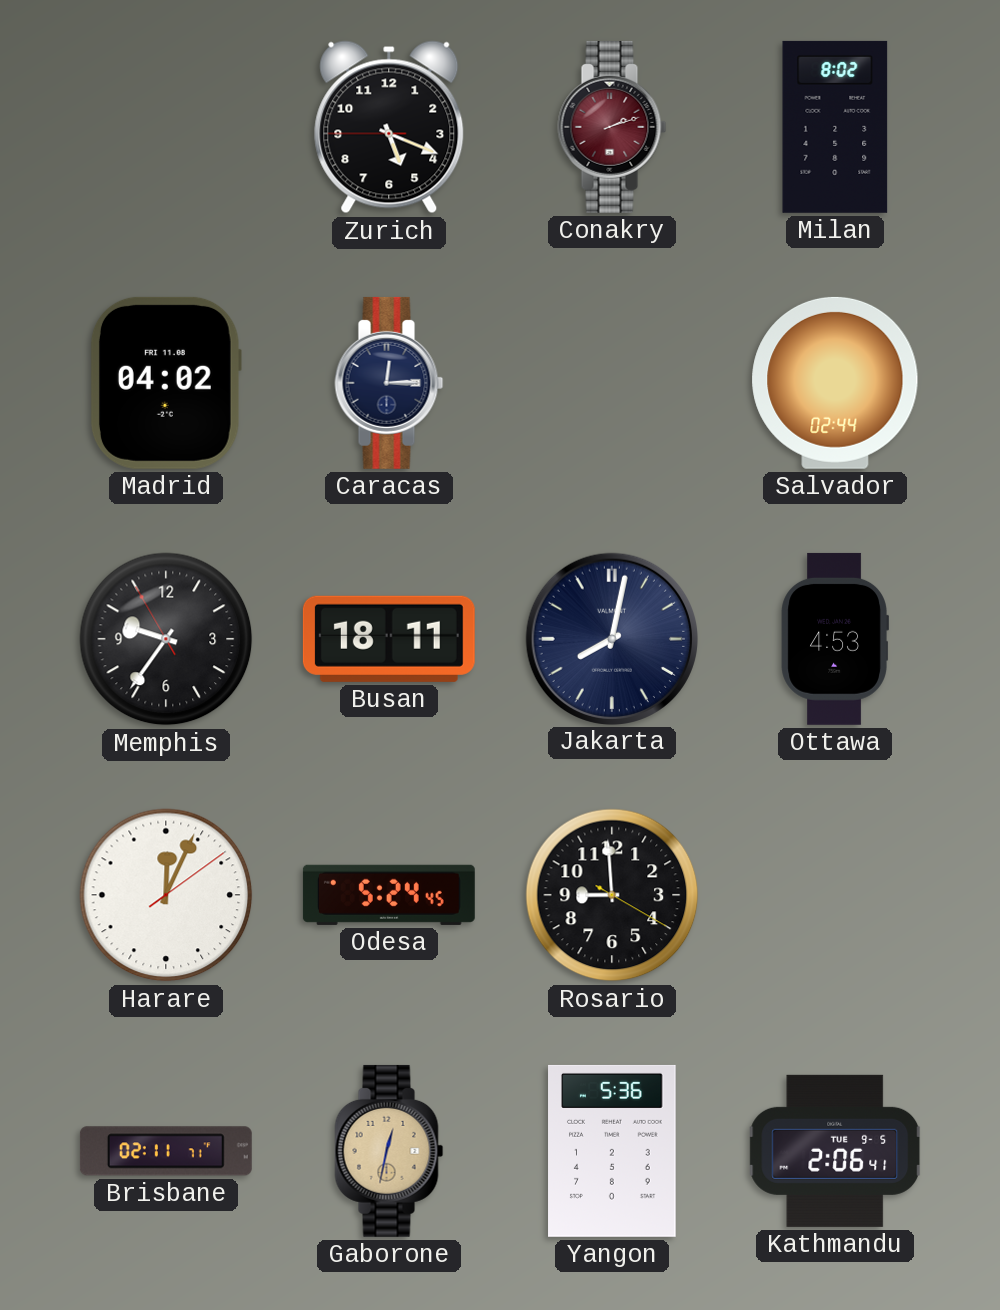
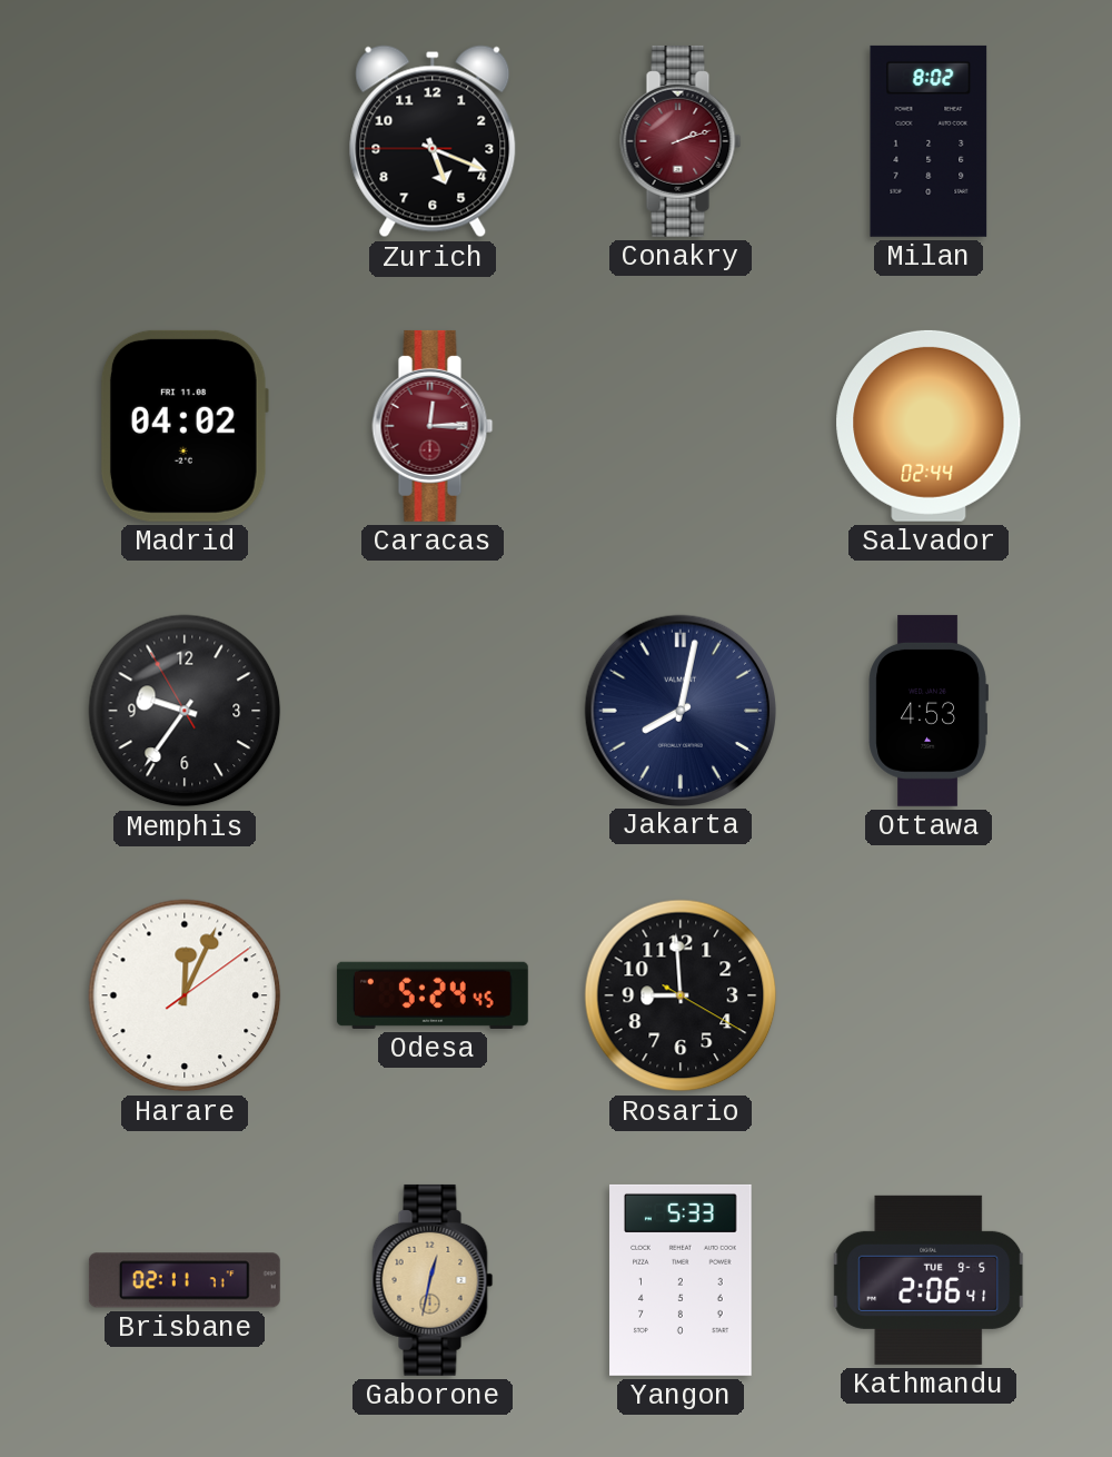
Caracas dial: navy -> burgundy (433, 426)
Busan: 18:11 -> none (389, 639)
Yangon: 5:36 -> 5:33 (681, 1280)
